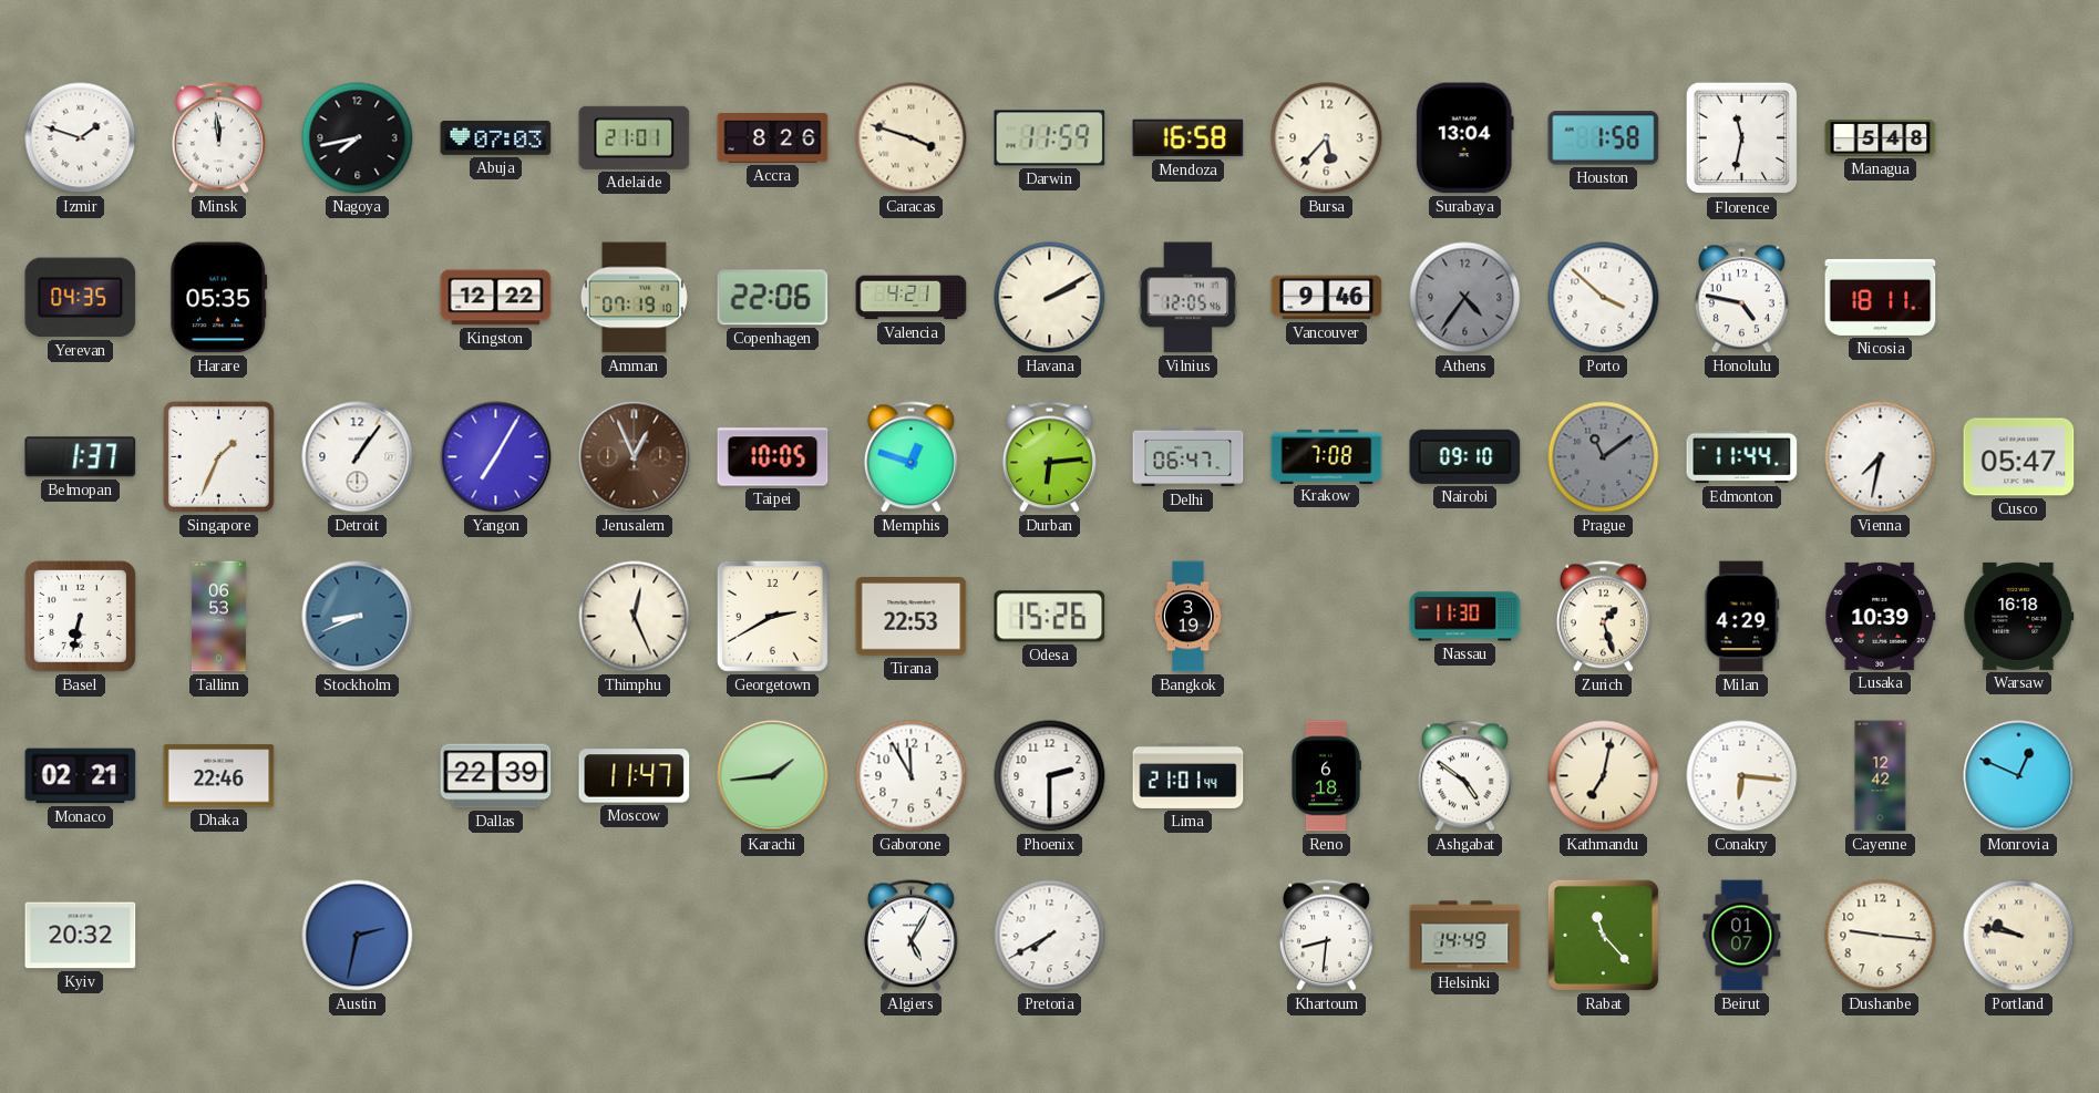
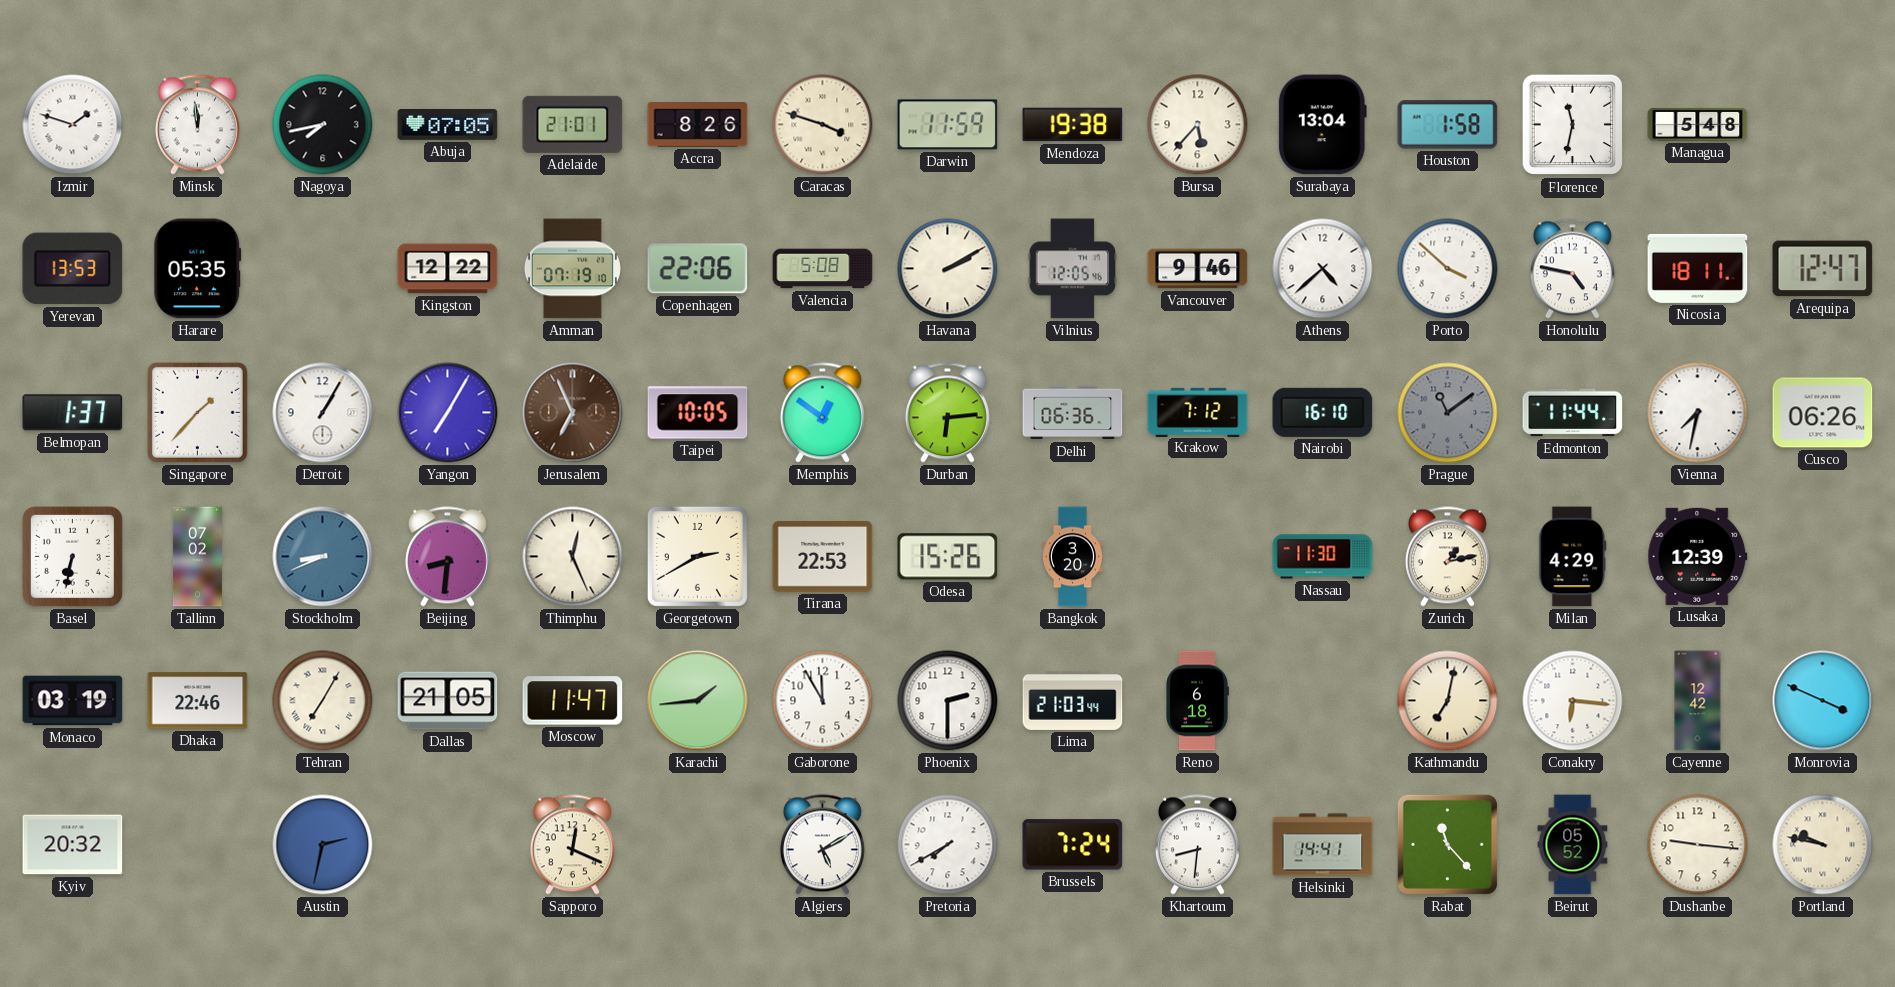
Abuja: 07:03 -> 07:05 (448, 124)
Mendoza: 16:58 -> 19:38 (1073, 125)
Yerevan: 04:35 -> 13:53 (73, 269)
Valencia: 4:21 -> 5:08 (823, 269)
Athens: 4:36 -> 4:38 (1323, 269)
Athens dial: grey -> white (1323, 269)
Arequipa: none -> 12:47 (1823, 269)
Singapore: 1:34 -> 1:37 (197, 412)
Detroit: 1:06 -> 1:05 (323, 413)
Jerusalem: 12:56 -> 6:56 (573, 413)
Memphis: 12:48 -> 12:51 (822, 413)
Delhi: 06:47 -> 06:36 (1073, 413)
Krakow: 7:08 -> 7:12 (1198, 412)
Nairobi: 09:10 -> 16:10 (1323, 412)
Cusco: 05:47 -> 06:26 (1823, 413)
Tallinn: 06:53 -> 07:02 (197, 557)
Beijing: none -> 8:31 (447, 557)
Bangkok: 3:19 -> 3:20 (1072, 557)
Zurich: 1:27 -> 1:13 (1447, 557)
Lusaka: 10:39 -> 12:39 (1698, 556)
Warsaw: 16:18 -> none (2019, 616)
Monaco: 02:21 -> 03:19 (73, 701)
Tehran: none -> 7:05 (323, 701)
Dallas: 22:39 -> 21:05 (448, 701)
Lima: 21:01 -> 21:03 (1073, 700)
Ashgabat: 4:51 -> none (1464, 776)
Monrovia: 12:49 -> 3:49 (1823, 701)
Sapporo: none -> 12:19 (572, 845)
Algiers: 5:05 -> 5:10 (822, 845)
Brussels: none -> 7:24 (1073, 845)
Helsinki: 14:49 -> 14:41 (1323, 845)
Beirut: 01:07 -> 05:52 (1573, 845)
